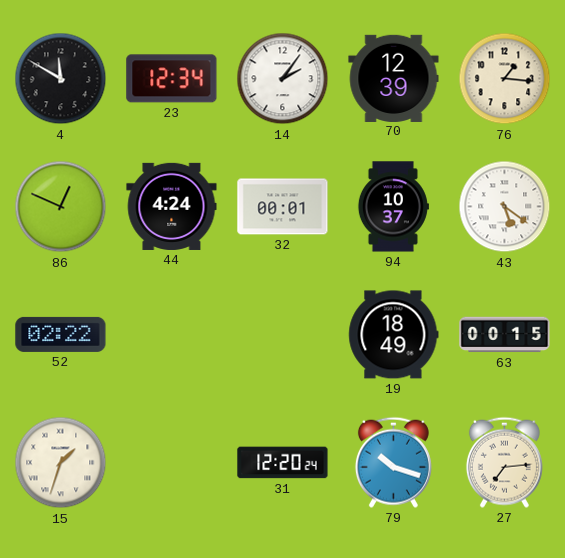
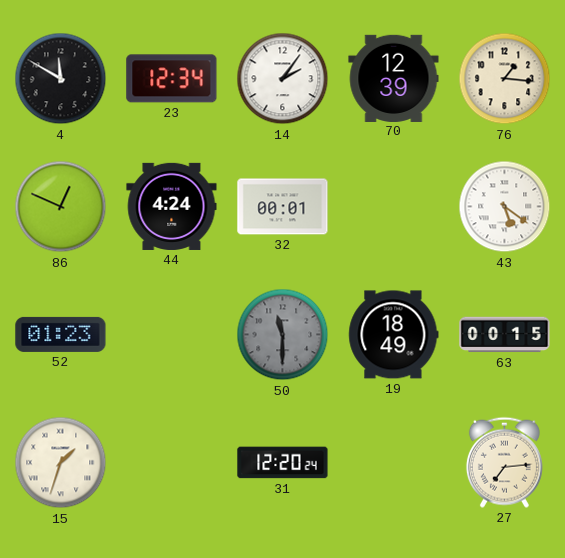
94: 10:37 -> none (393, 207)
52: 02:22 -> 01:23 (61, 334)
50: none -> 11:30 (283, 335)
79: 10:18 -> none (393, 462)
